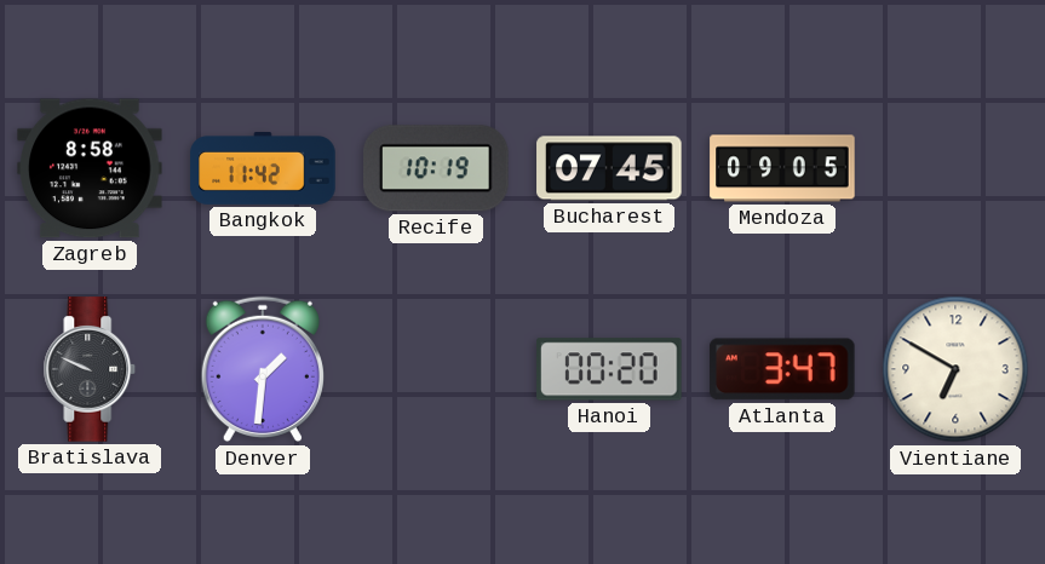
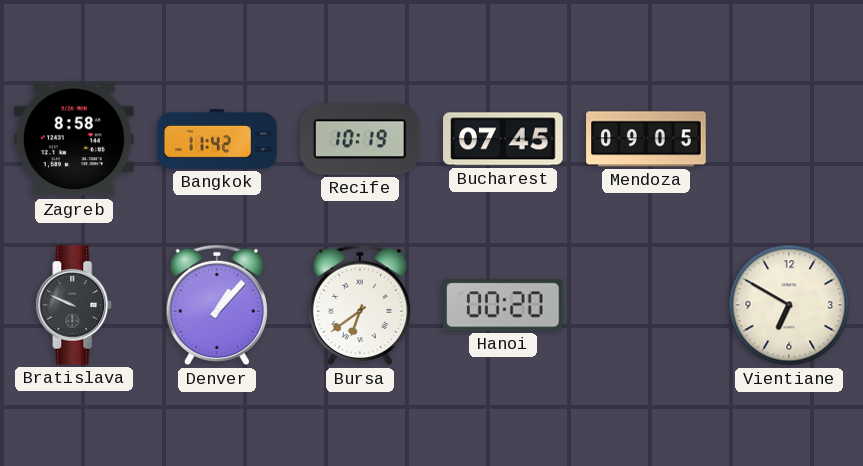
Denver: 1:31 -> 1:07 (217, 305)
Bursa: none -> 6:39 (360, 305)
Atlanta: 3:47 -> none (782, 369)
